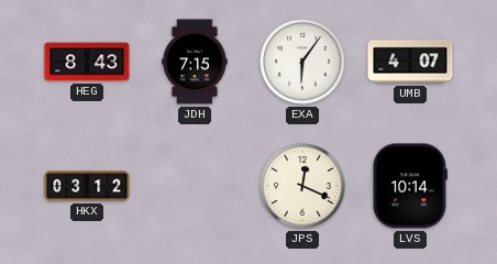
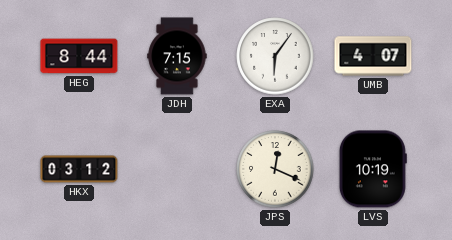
HEG: 8:43 -> 8:44 (79, 56)
LVS: 10:14 -> 10:19 (373, 169)
